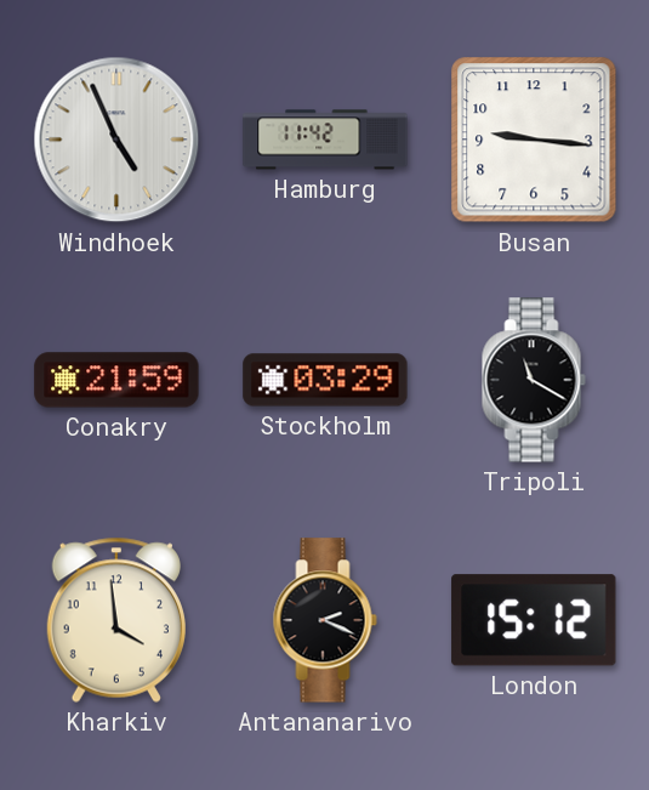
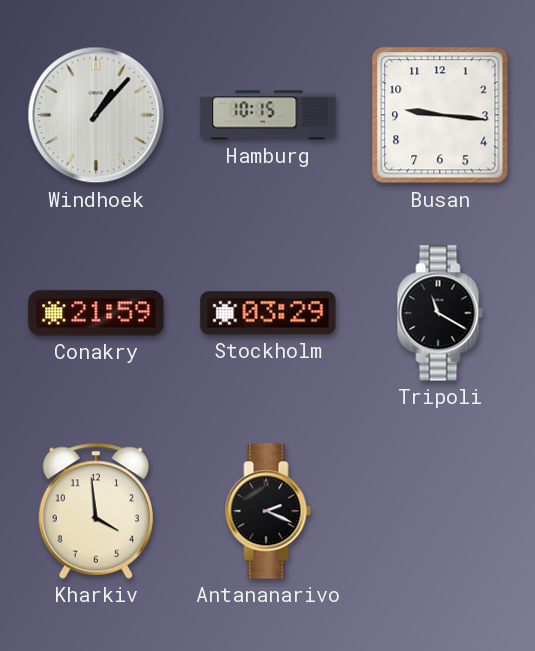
Windhoek: 4:56 -> 1:07 (96, 115)
Hamburg: 11:42 -> 10:15 (268, 115)
London: 15:12 -> none (534, 620)
